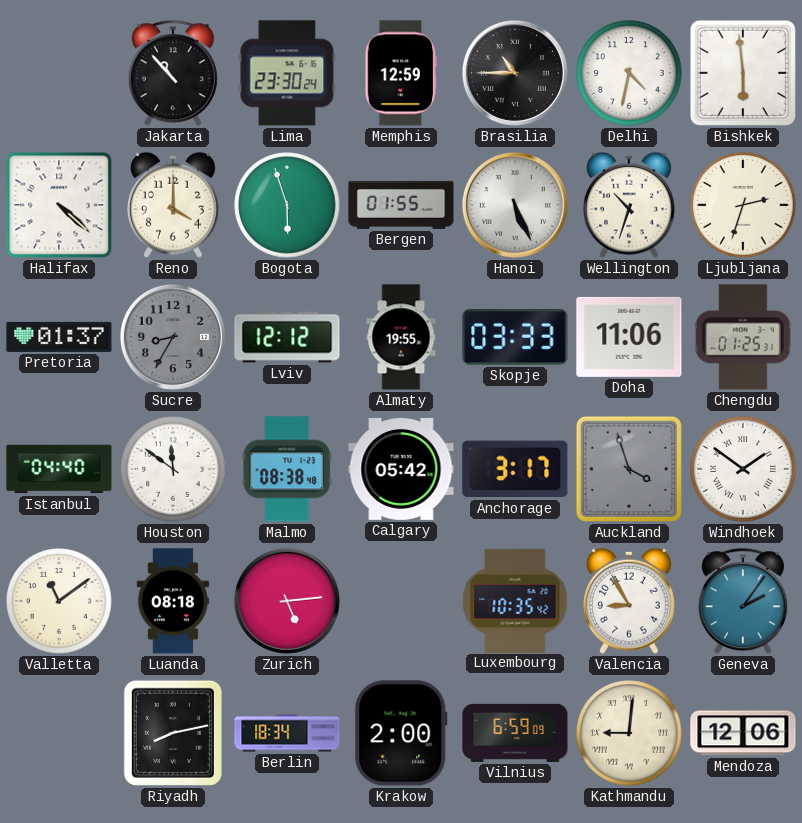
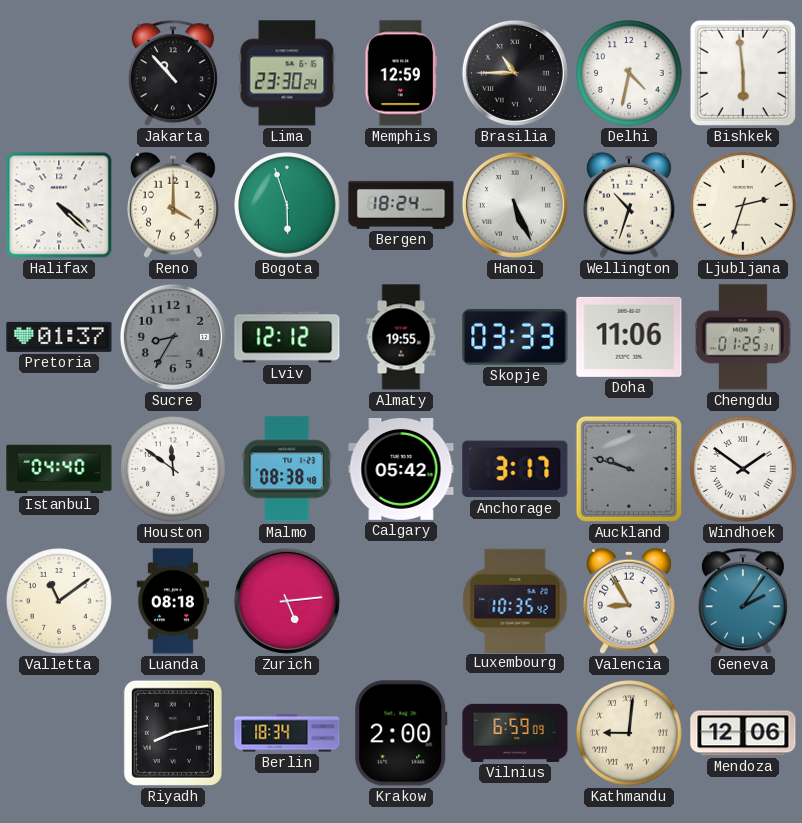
Bergen: 01:55 -> 18:24 (401, 205)
Auckland: 3:57 -> 9:48 (629, 469)
